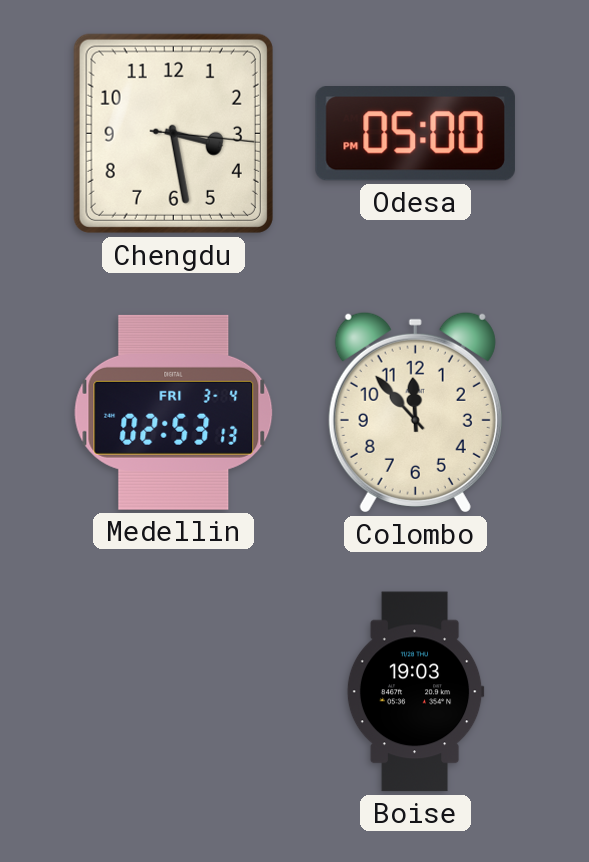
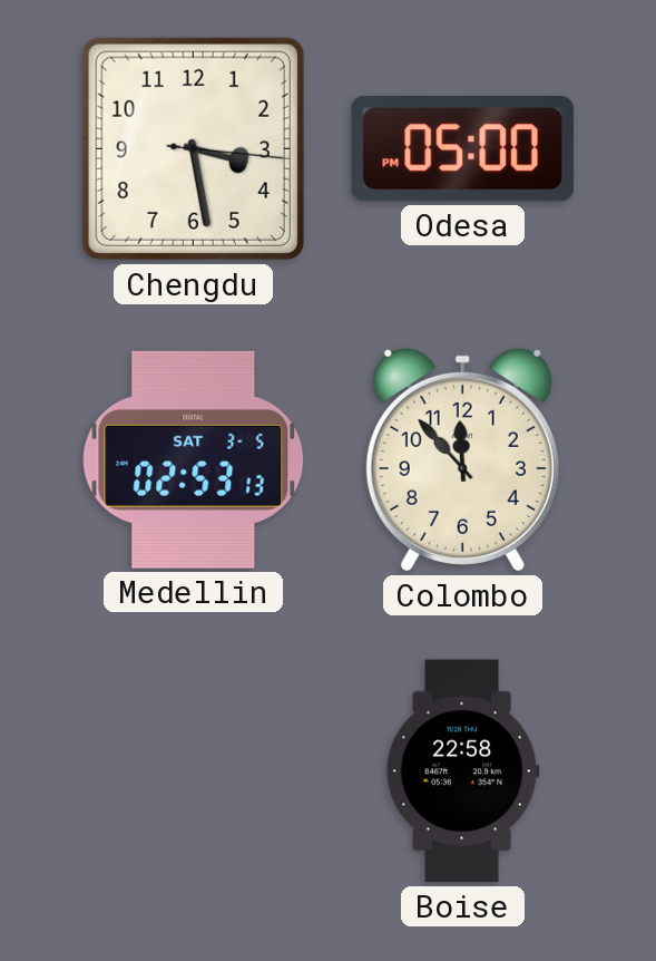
Medellin date: FRI 3-4 -> SAT 3-5 (194, 459)
Boise: 19:03 -> 22:58 (462, 771)
